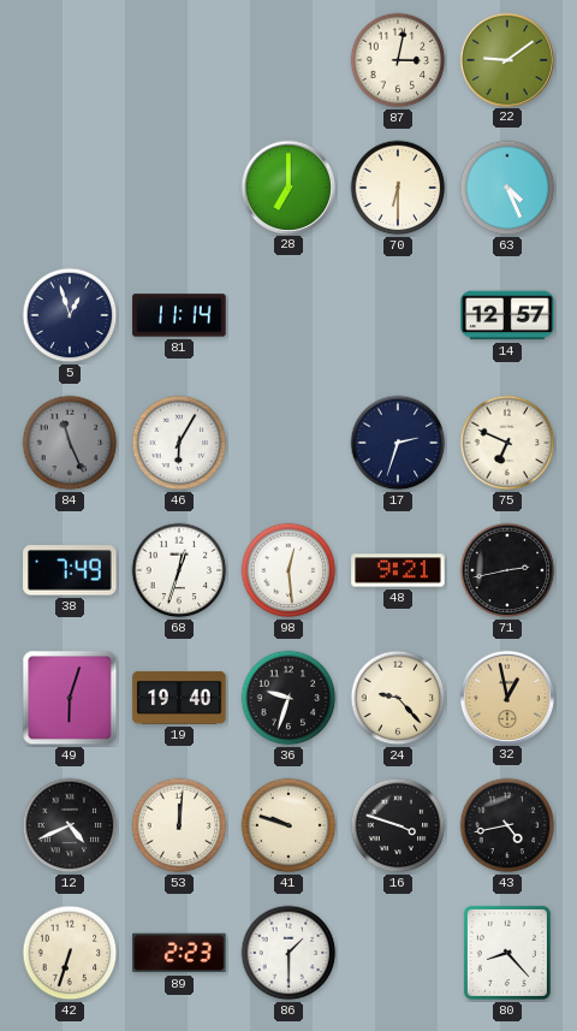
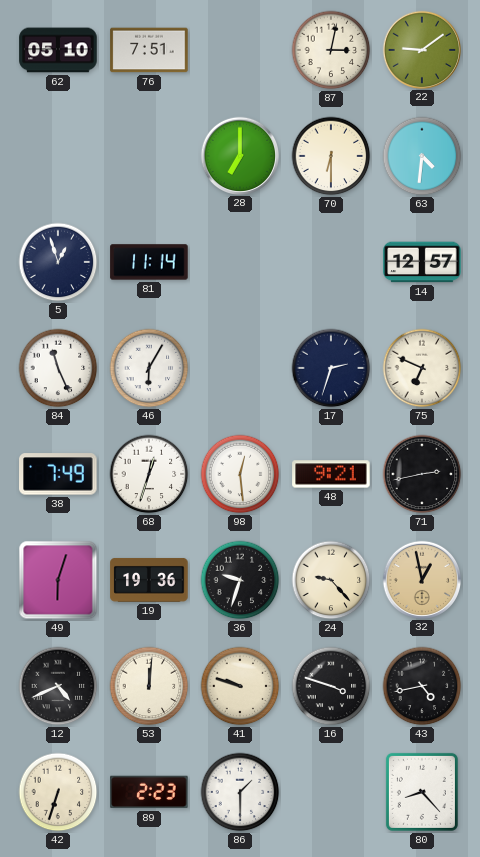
62: none -> 05:10 (58, 50)
76: none -> 7:51 (149, 50)
63: 4:26 -> 4:31 (422, 156)
84 dial: grey -> white (58, 368)
19: 19:40 -> 19:36 (149, 580)
